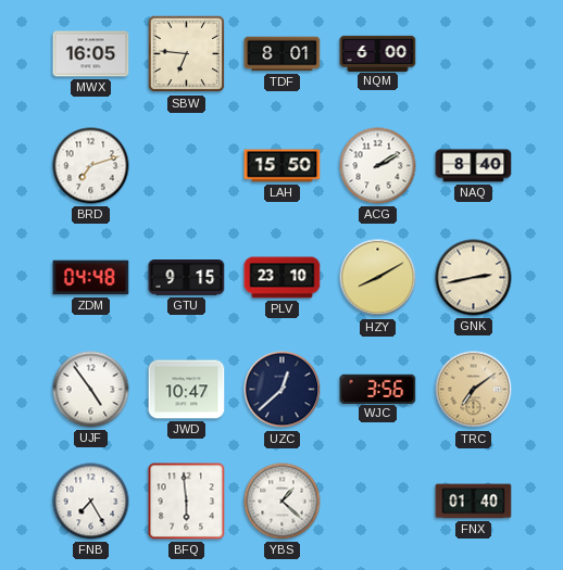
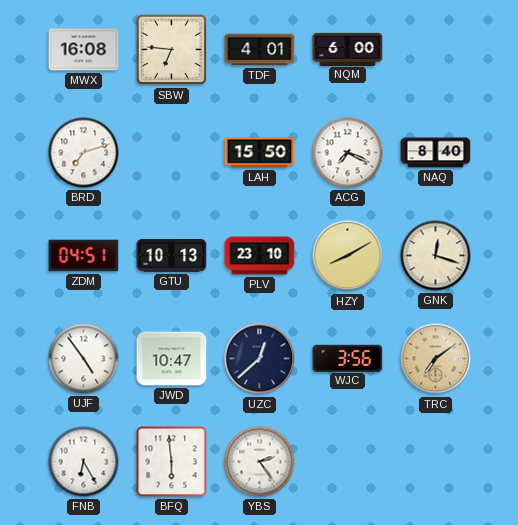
MWX: 16:05 -> 16:08 (84, 50)
TDF: 8:01 -> 4:01 (260, 50)
ACG: 2:10 -> 7:19 (348, 153)
ZDM: 04:48 -> 04:51 (84, 256)
GTU: 9:15 -> 10:13 (172, 256)
GNK: 2:43 -> 12:18 (436, 256)
FNB: 7:25 -> 6:25 (84, 462)
YBS: 1:22 -> 2:24 (260, 462)
FNX: 01:40 -> none (474, 502)
